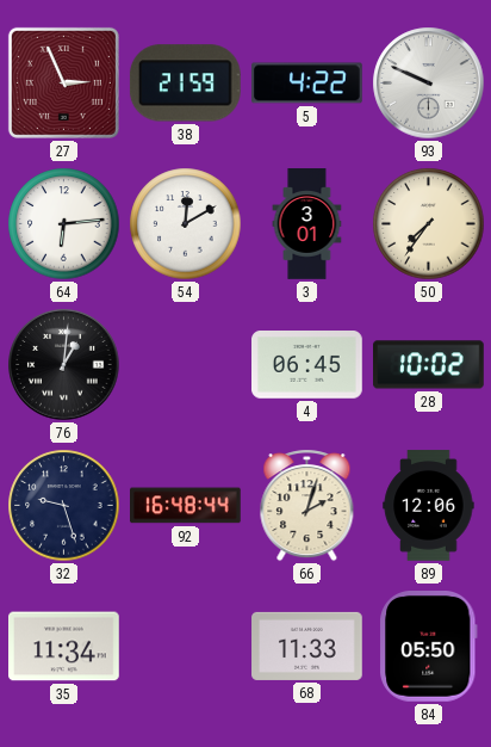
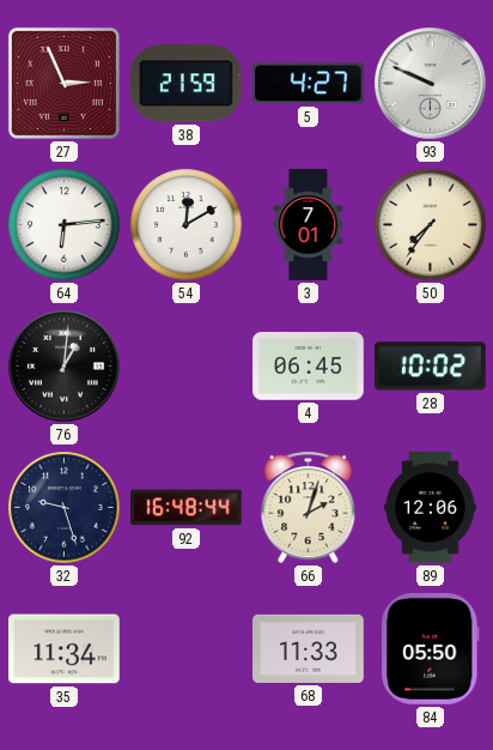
5: 4:22 -> 4:27 (309, 84)
3: 3:01 -> 7:01 (309, 225)
